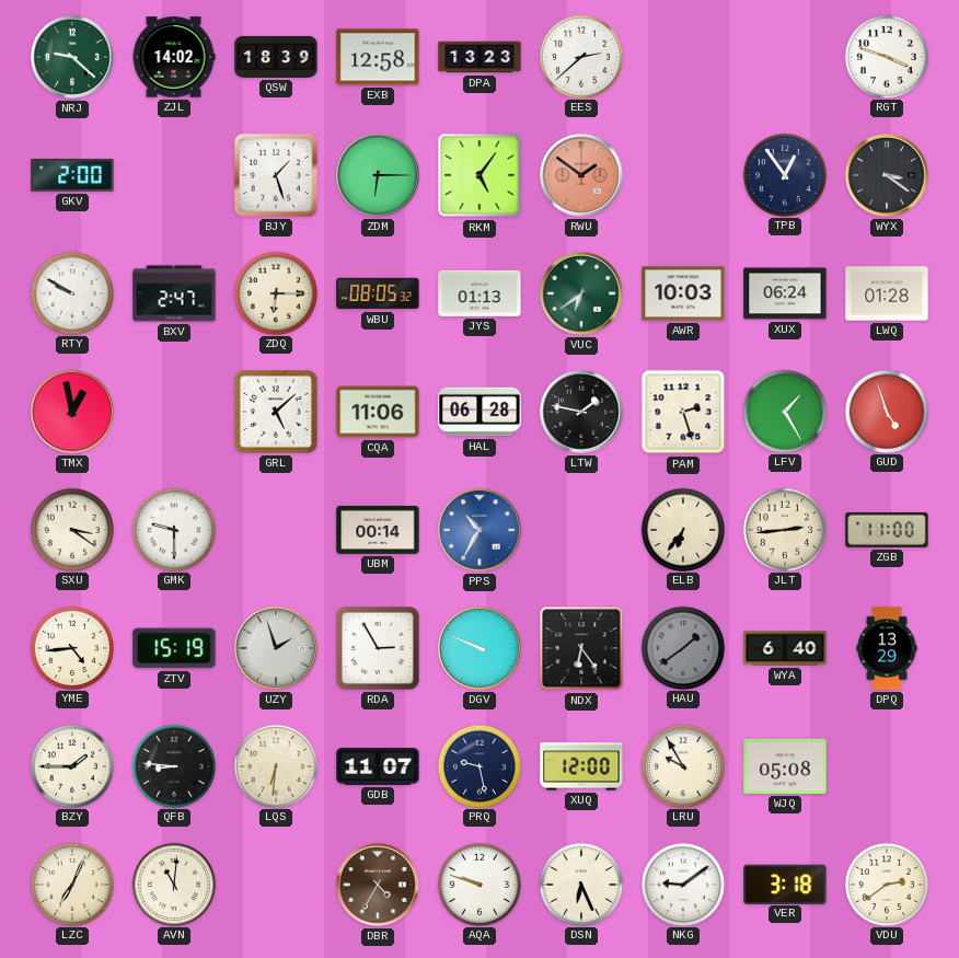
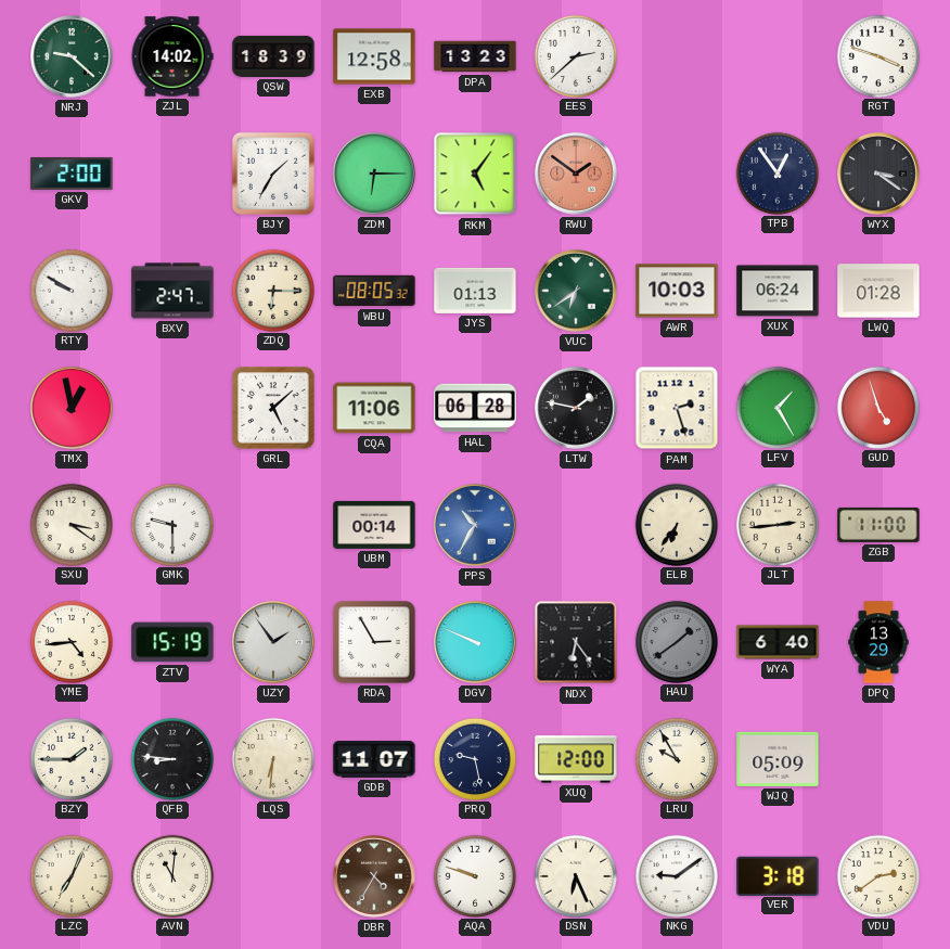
BJY: 1:27 -> 1:35 (273, 174)
UZY: 1:57 -> 1:54 (274, 643)
WJQ: 05:08 -> 05:09 (778, 759)
